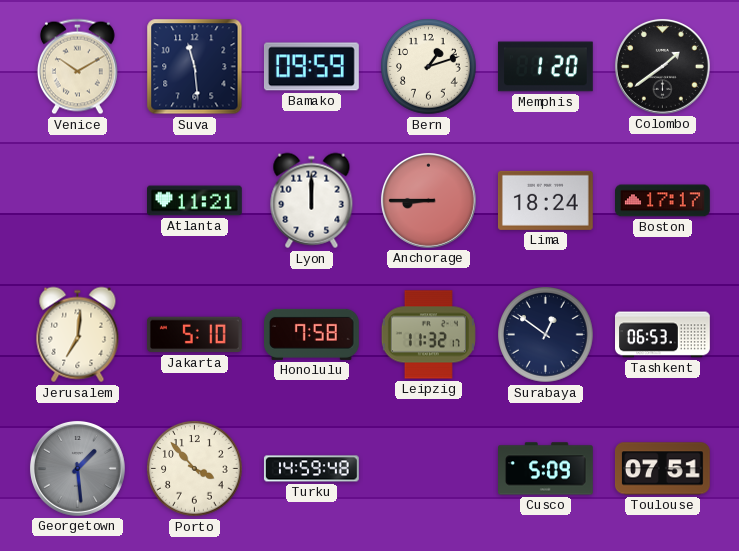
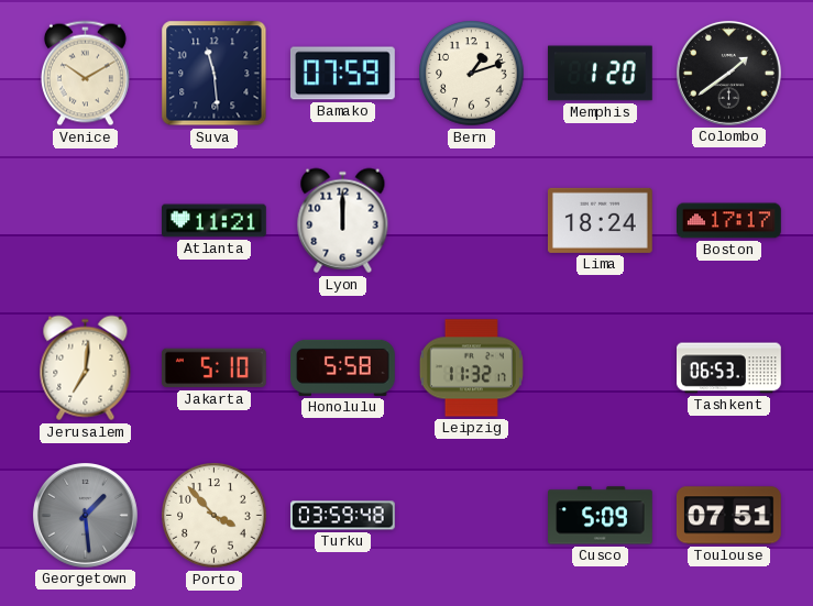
Bamako: 09:59 -> 07:59 (342, 74)
Anchorage: 8:45 -> none (428, 200)
Honolulu: 7:58 -> 5:58 (343, 367)
Surabaya: 12:51 -> none (546, 335)
Turku: 14:59 -> 03:59 (343, 516)
